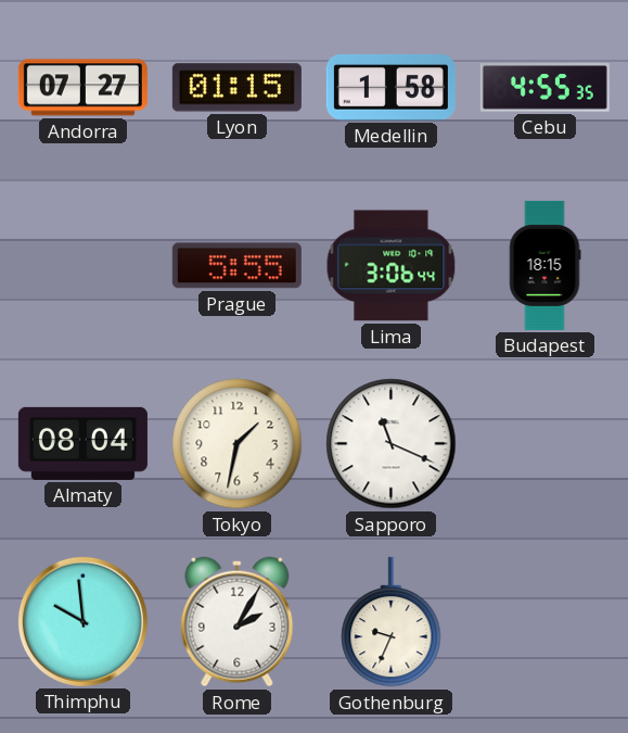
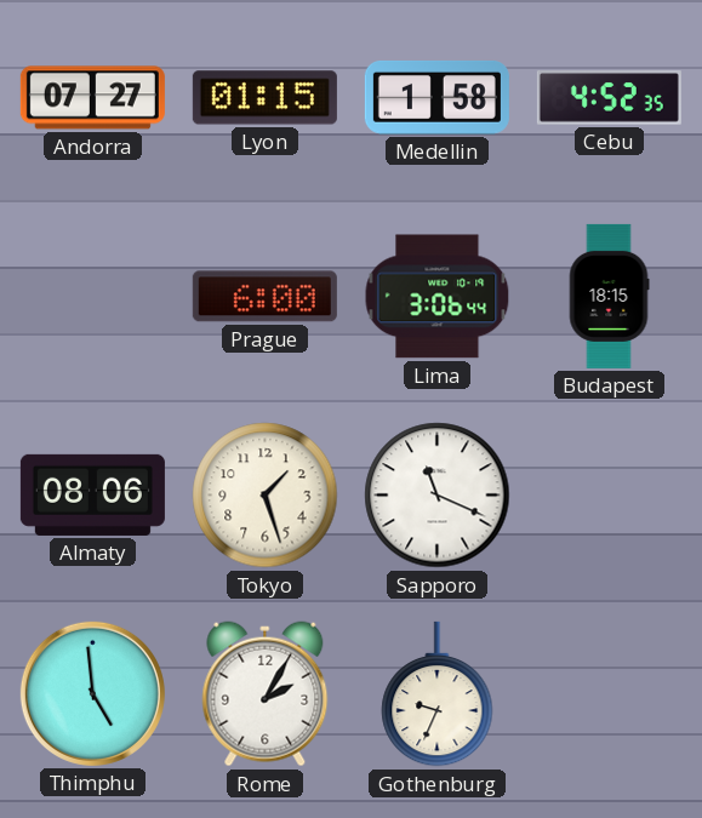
Cebu: 4:55 -> 4:52 (609, 98)
Prague: 5:55 -> 6:00 (264, 297)
Almaty: 08:04 -> 08:06 (92, 494)
Tokyo: 1:32 -> 1:27 (266, 496)
Thimphu: 9:59 -> 4:59 (92, 693)
